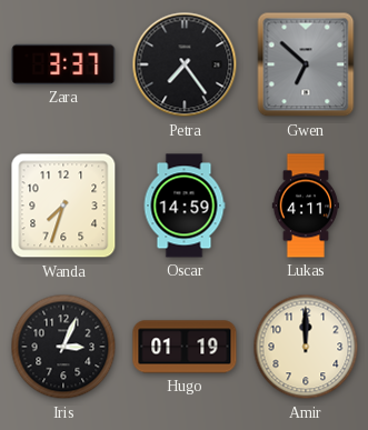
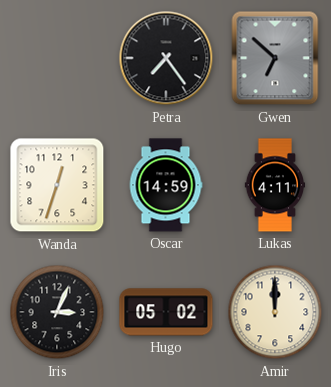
Zara: 3:37 -> none (63, 64)
Wanda: 7:33 -> 12:33 (57, 185)
Hugo: 01:19 -> 05:02 (166, 312)
